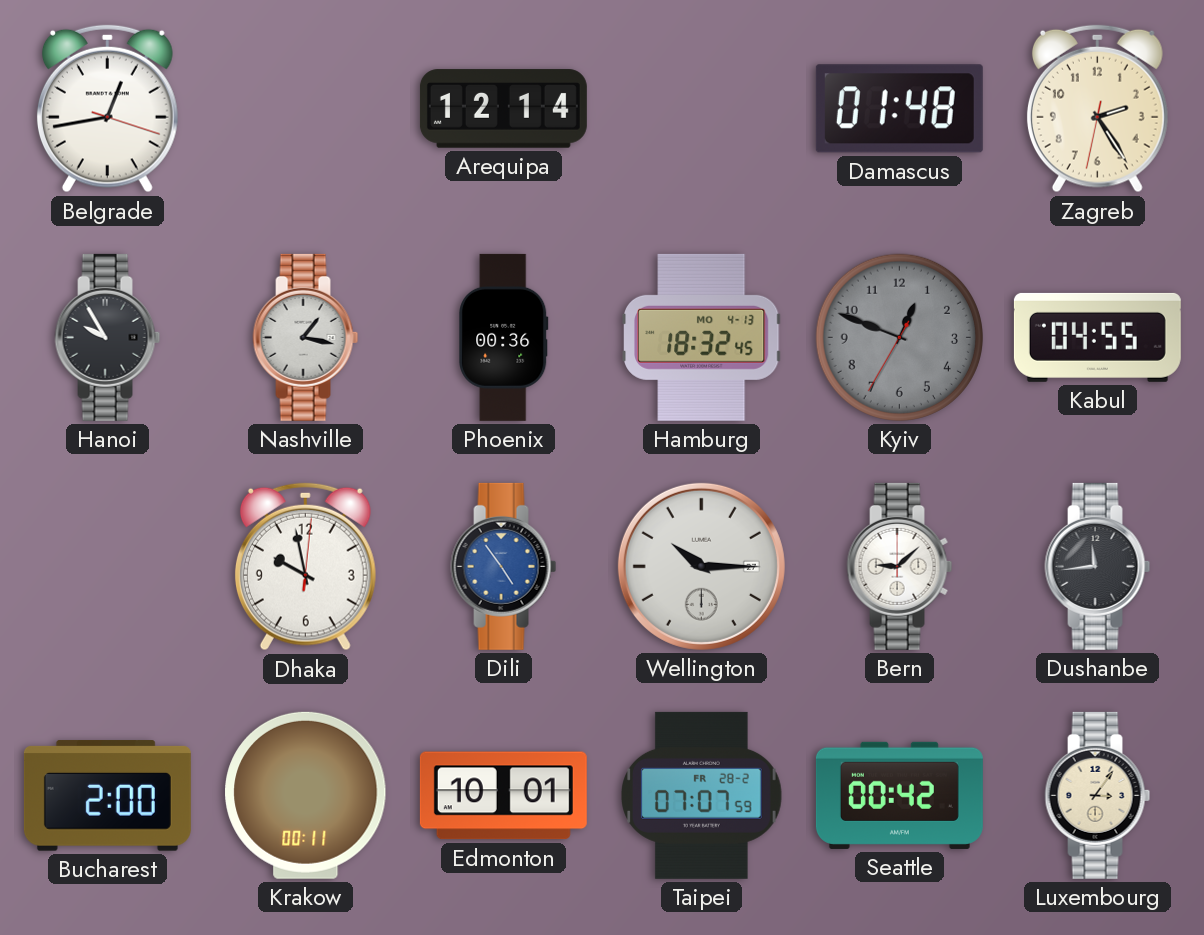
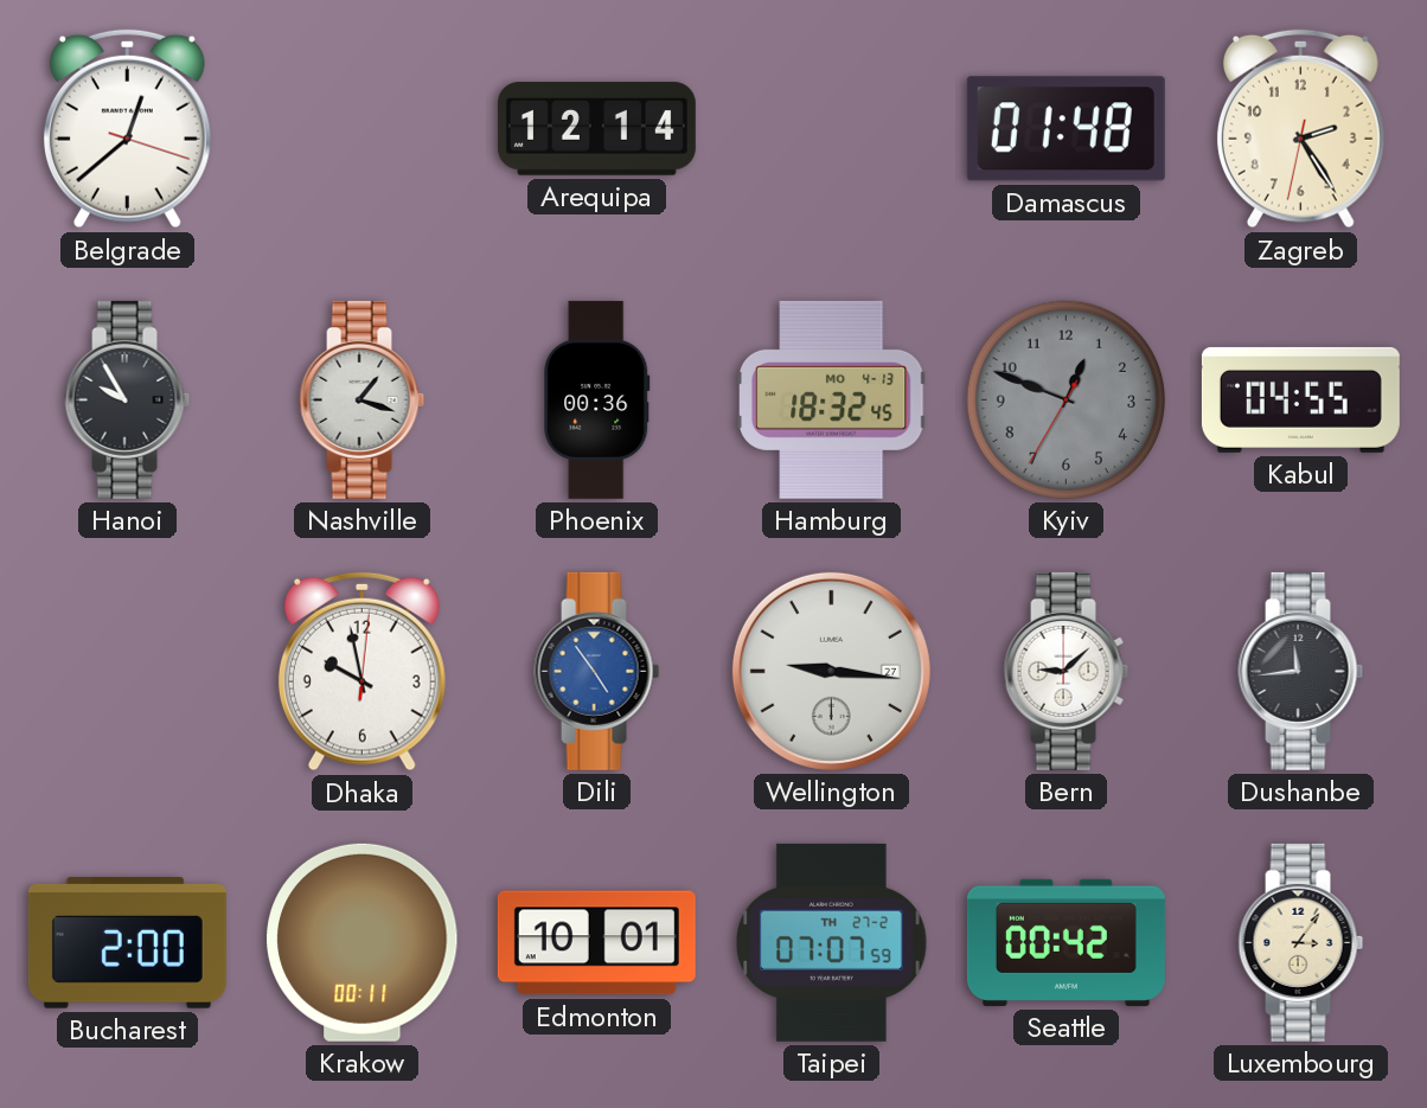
Belgrade: 12:43 -> 12:38 (127, 129)
Nashville: 1:17 -> 1:18 (363, 399)
Wellington: 10:15 -> 9:16 (831, 671)
Taipei date: FR 28-2 -> TH 27-2 (832, 942)
